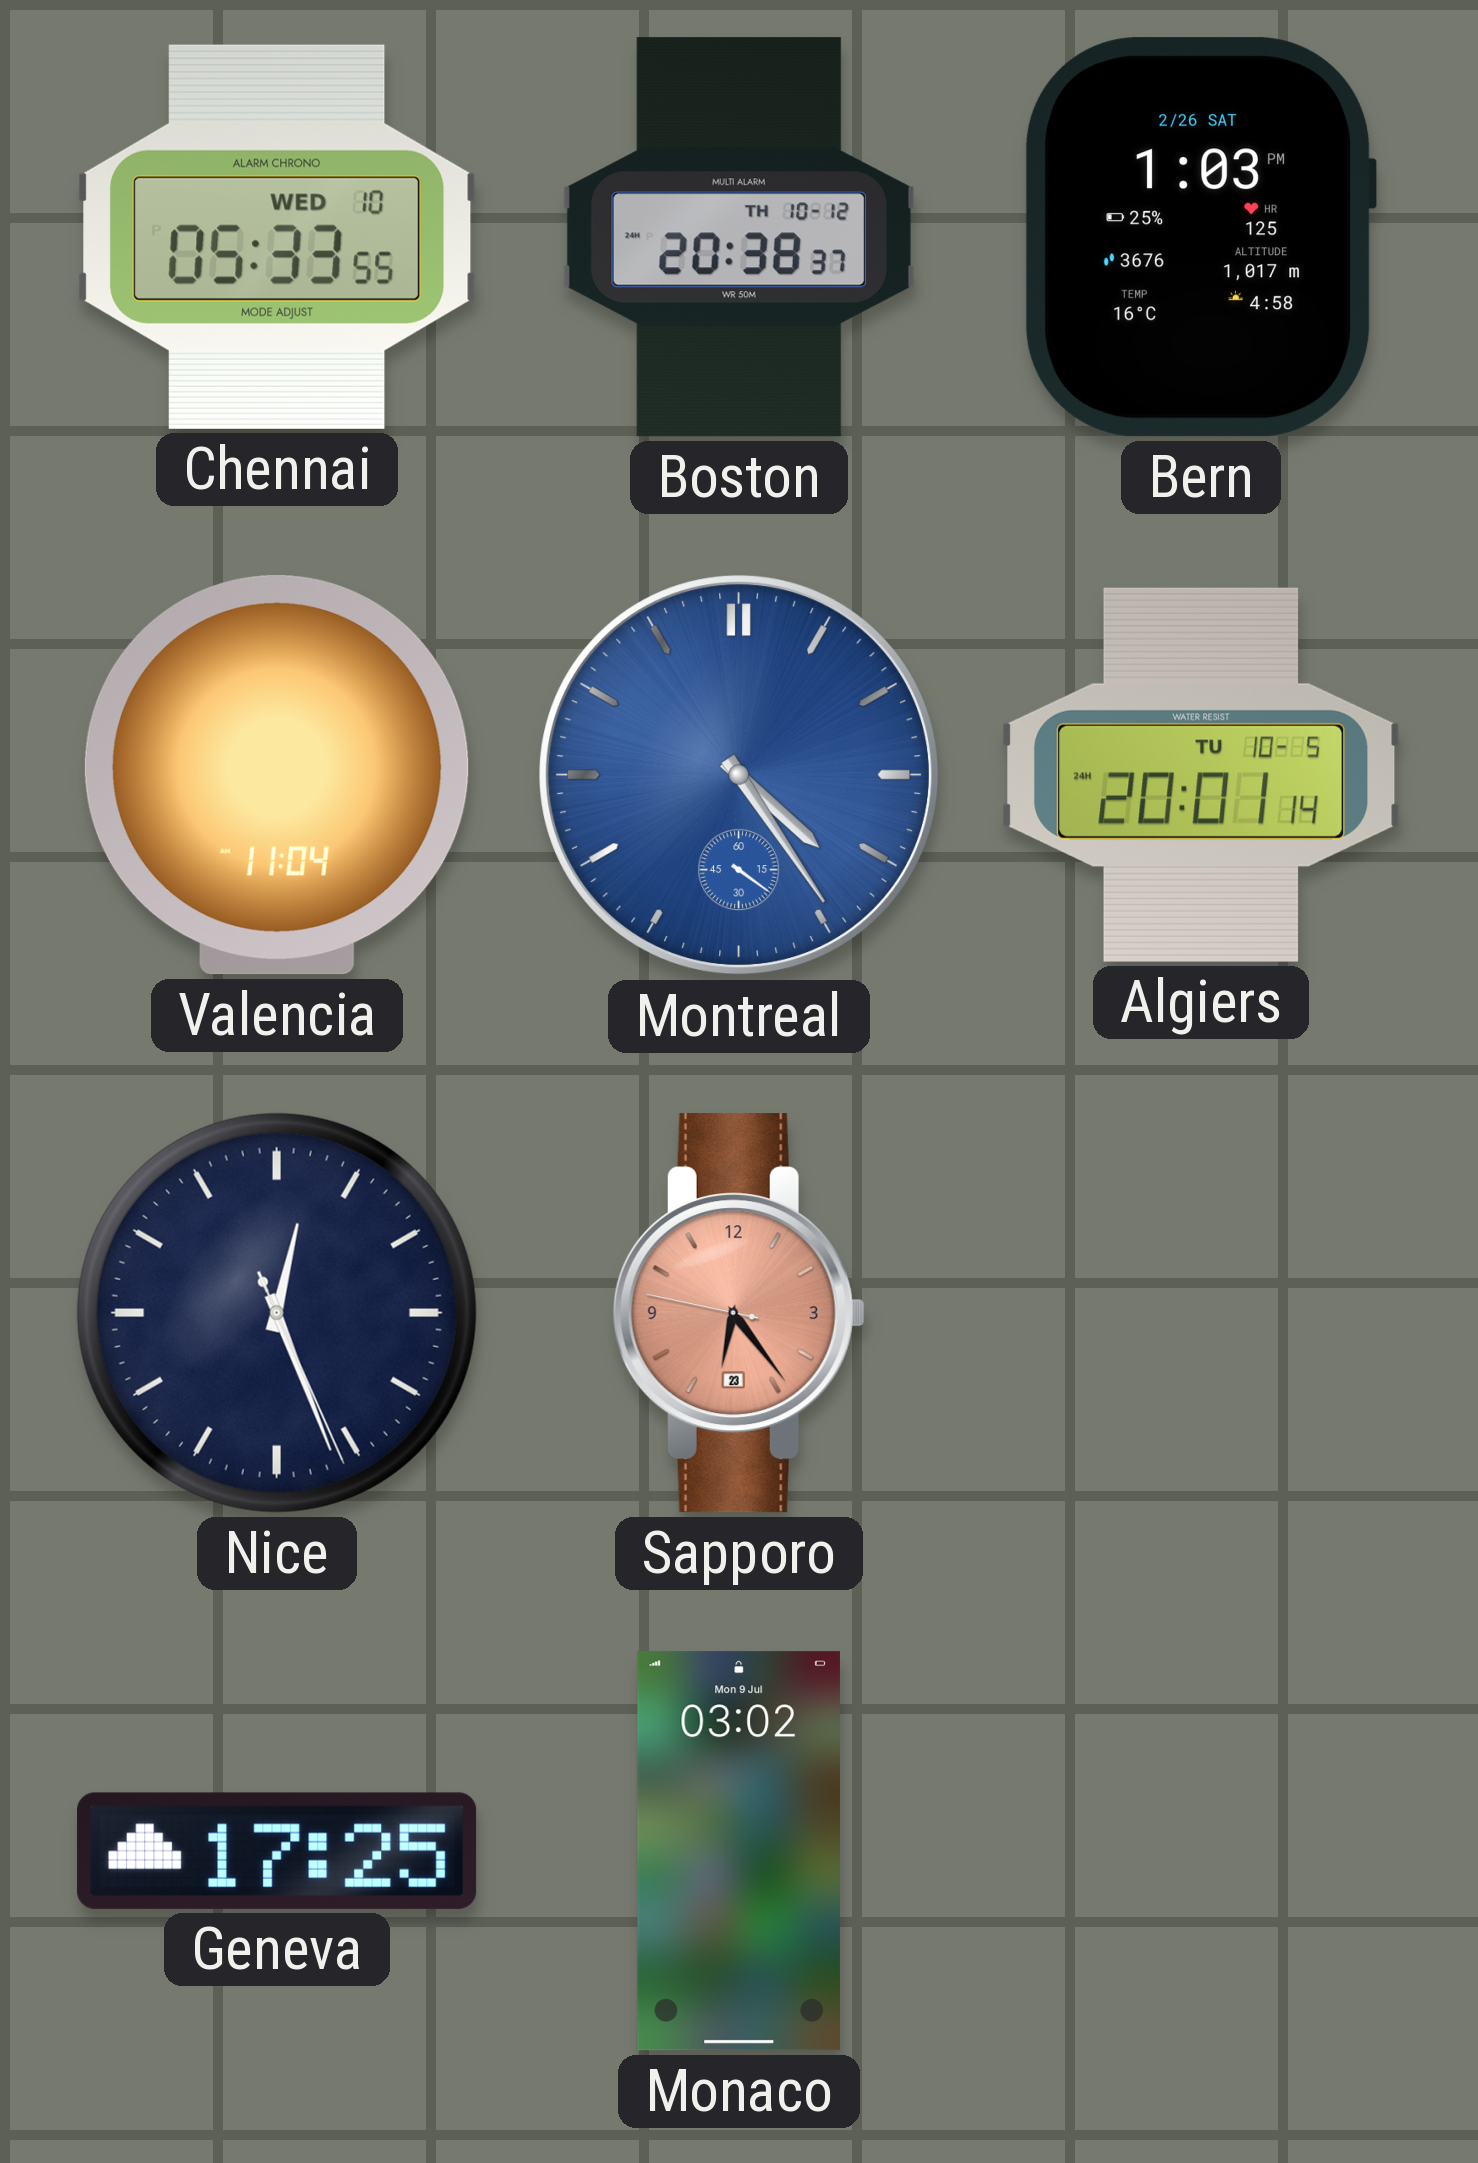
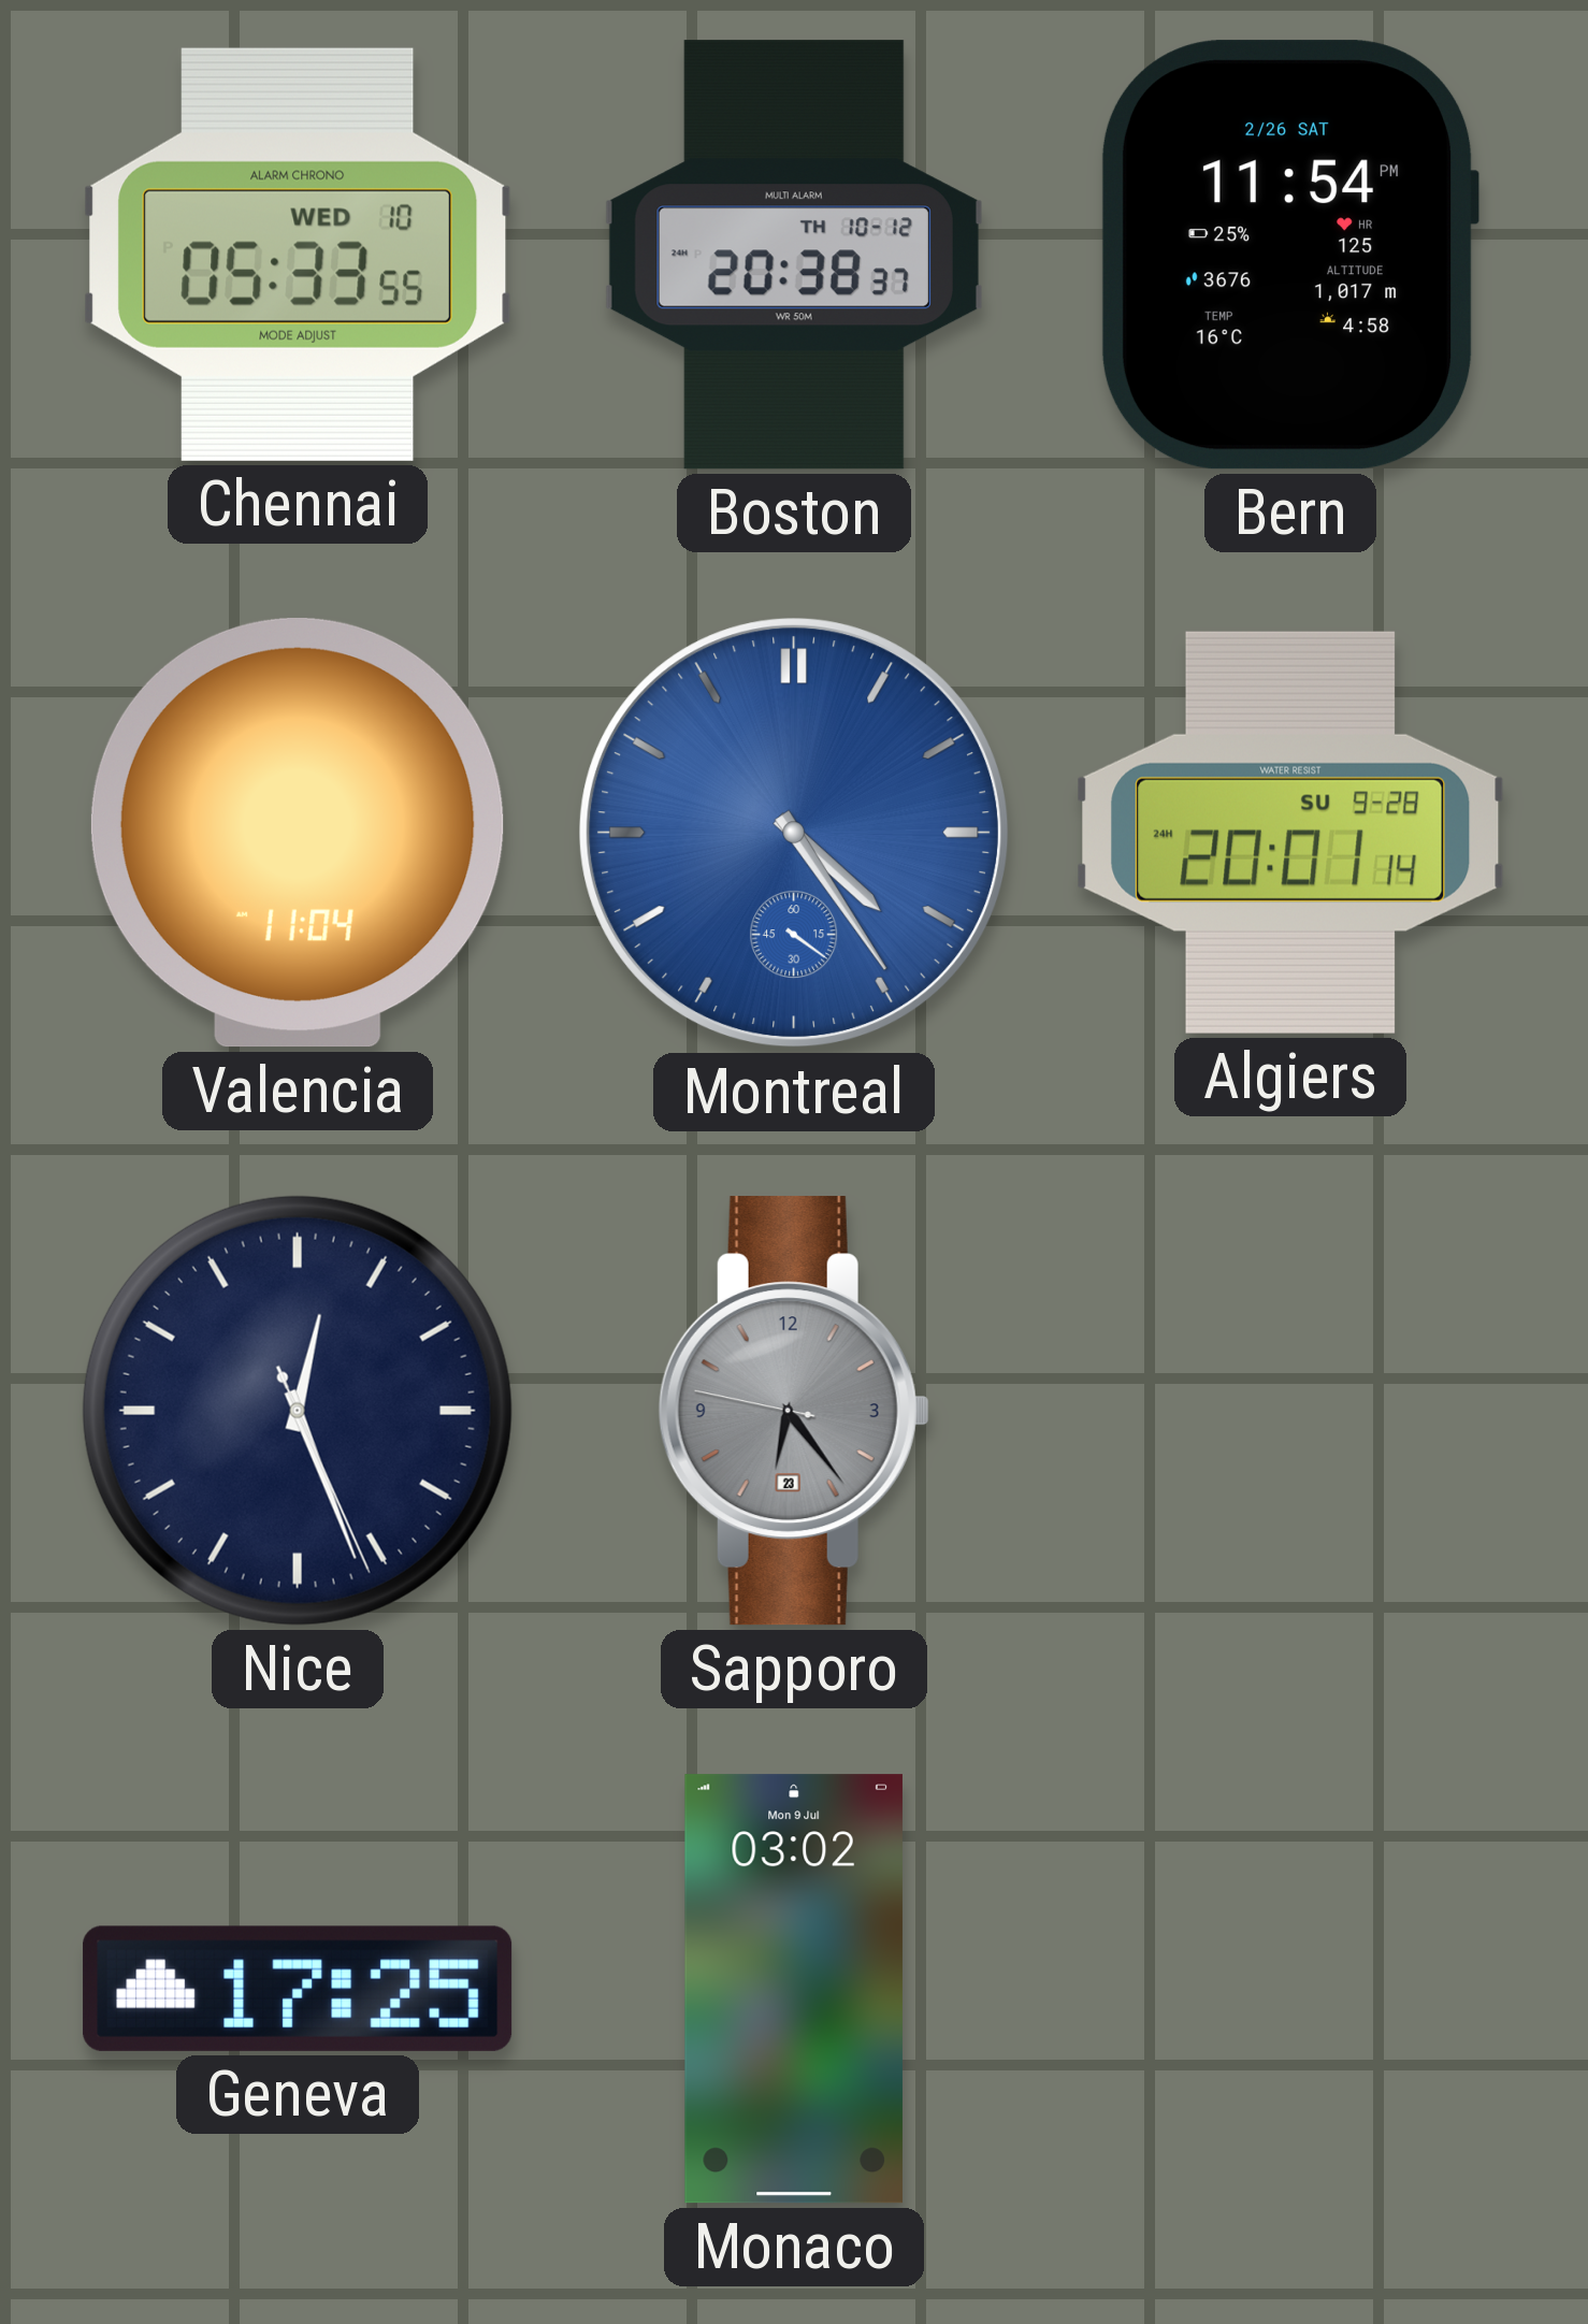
Bern: 1:03 -> 11:54 (1290, 255)
Algiers date: TU 10-5 -> SU 9-28 (1290, 833)
Sapporo dial: salmon -> grey (794, 1411)
